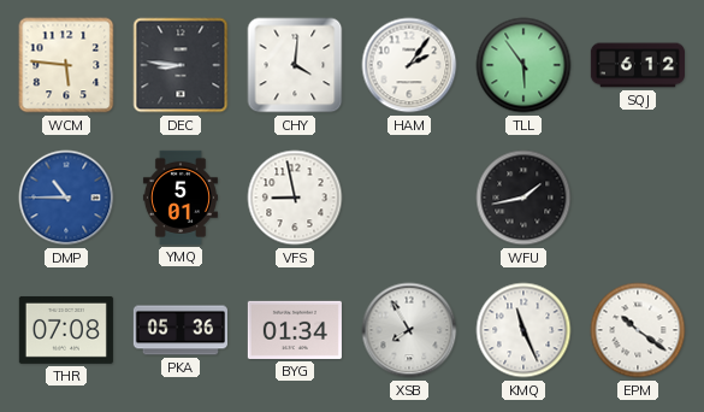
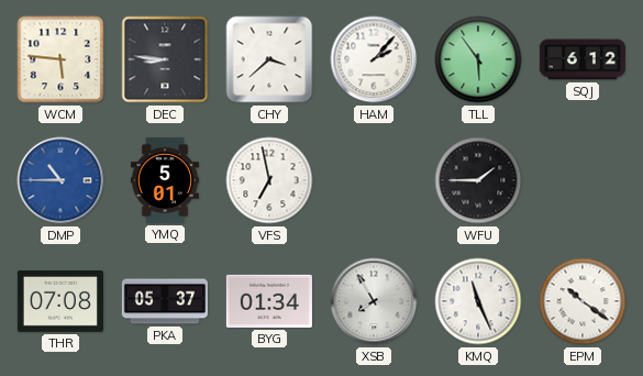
CHY: 4:01 -> 3:38 (269, 59)
HAM: 2:06 -> 2:07 (374, 59)
VFS: 8:58 -> 6:58 (269, 180)
WFU: 1:43 -> 1:45 (478, 180)
PKA: 05:36 -> 05:37 (165, 301)
